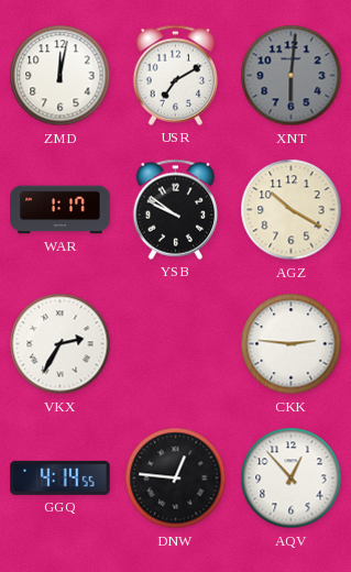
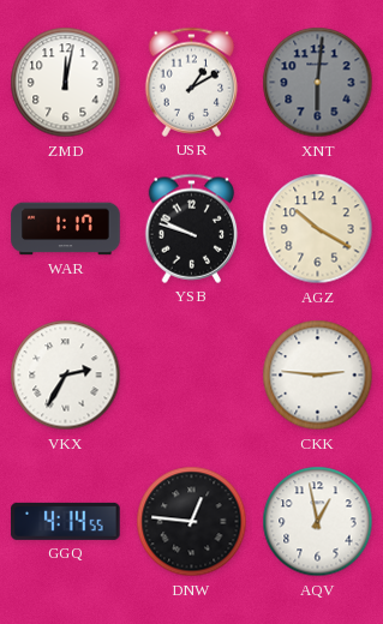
USR: 7:10 -> 1:10 (192, 82)
YSB: 9:51 -> 9:48 (192, 228)
AQV: 12:53 -> 12:58 (318, 522)
